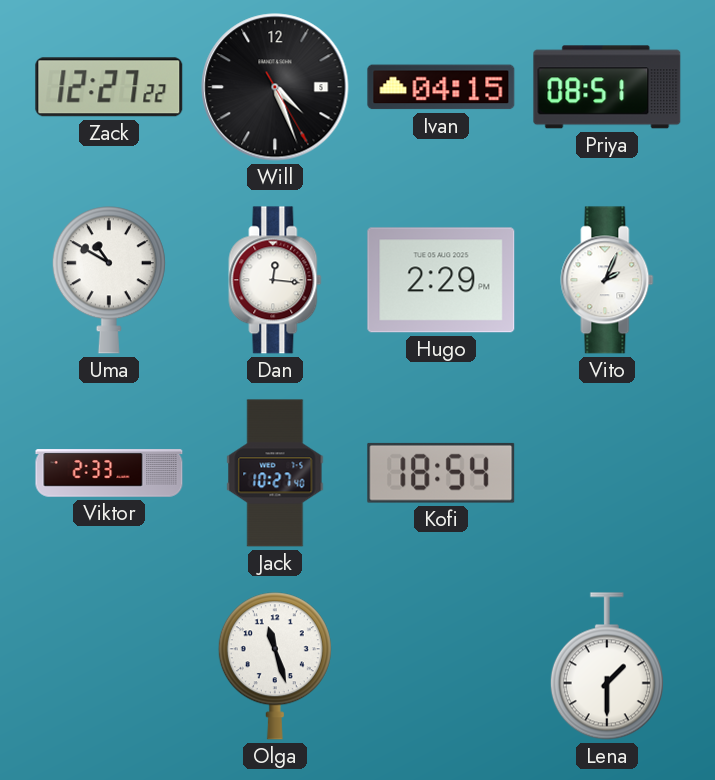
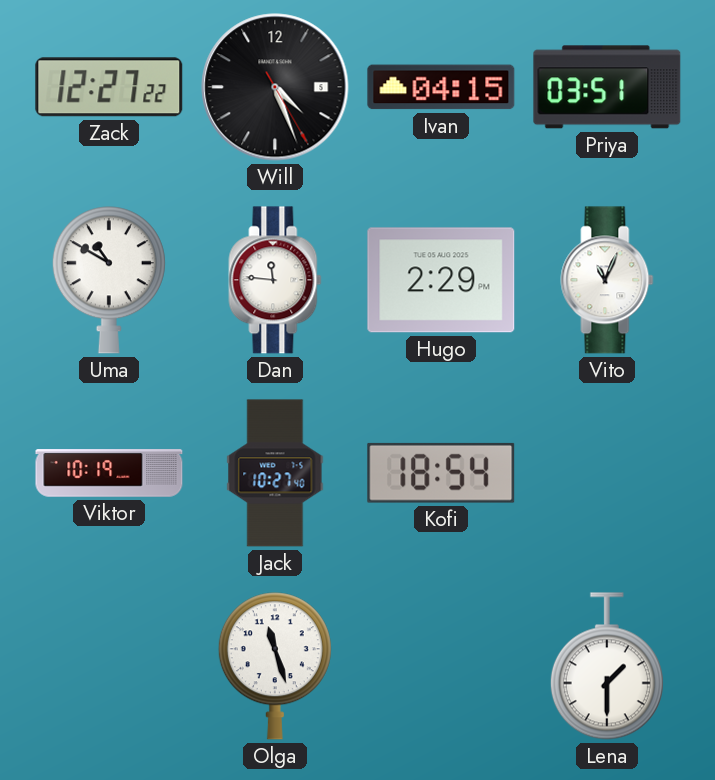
Priya: 08:51 -> 03:51 (607, 87)
Dan: 12:16 -> 11:46 (275, 280)
Vito: 2:04 -> 11:04 (607, 280)
Viktor: 2:33 -> 10:19 (109, 473)
